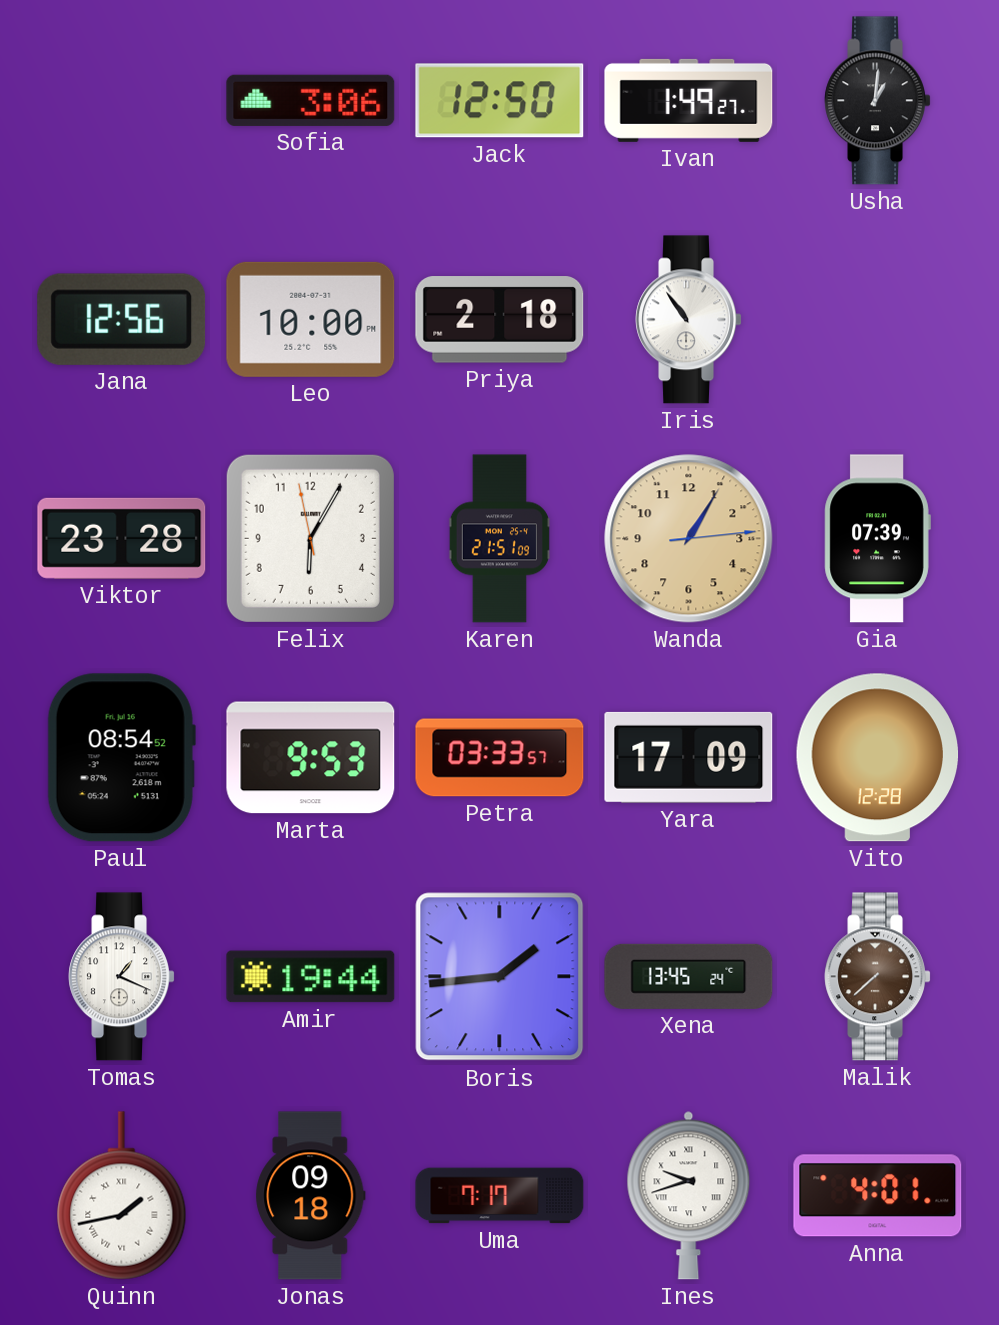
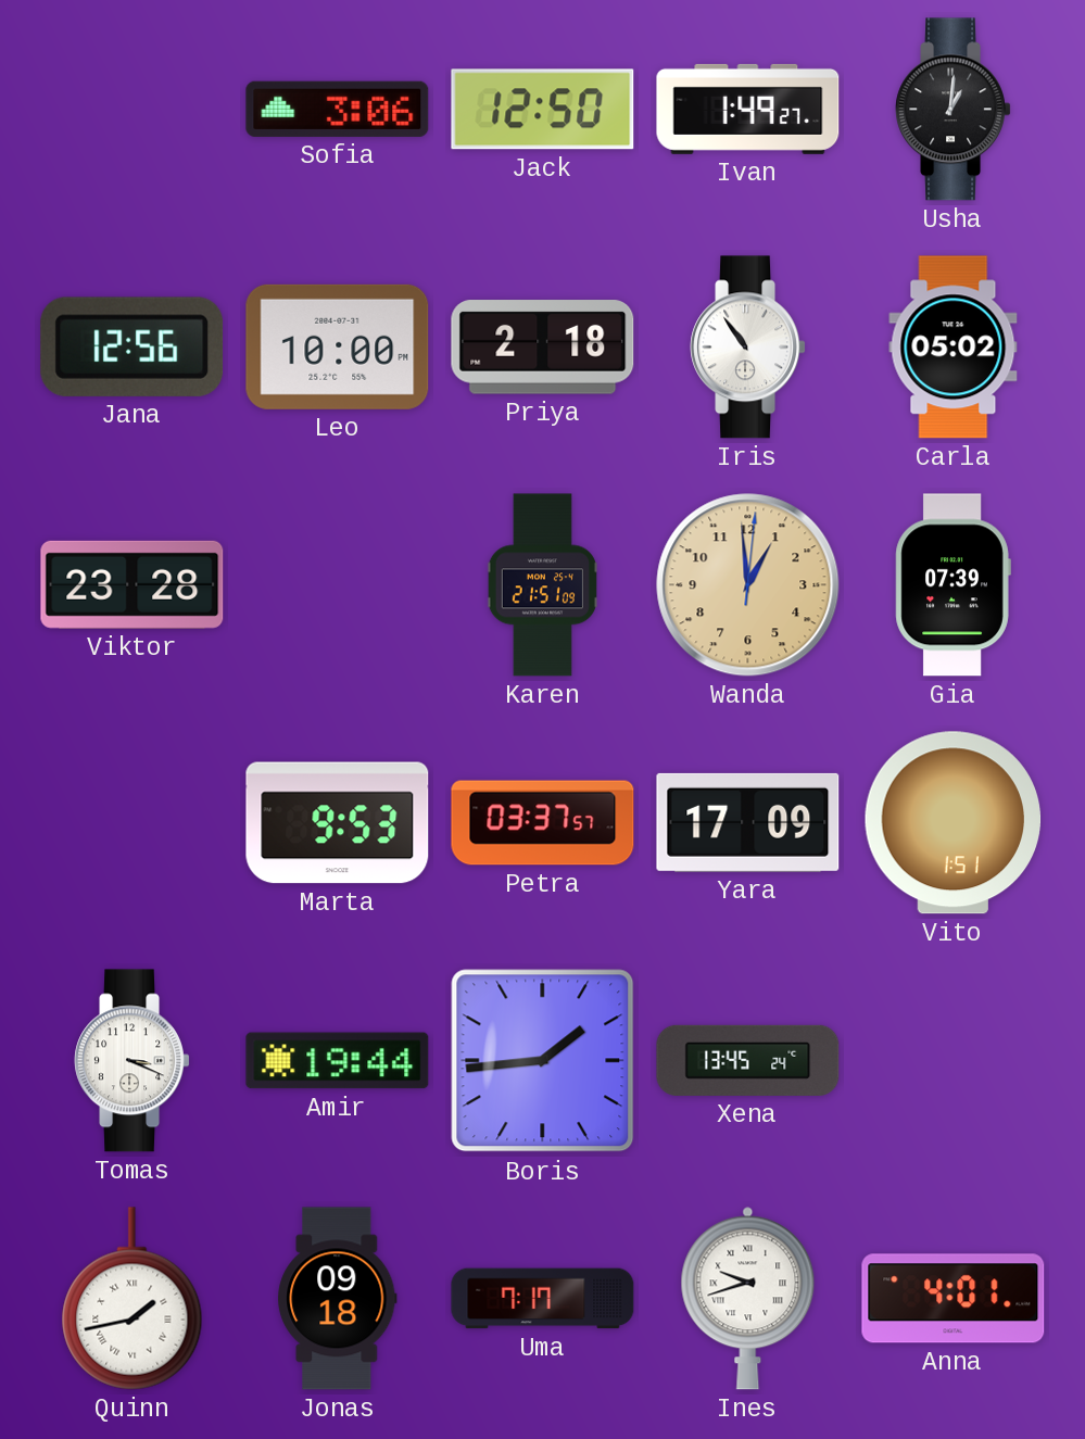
Carla: none -> 05:02 (954, 348)
Felix: 6:04 -> none (310, 538)
Wanda: 1:05 -> 12:59 (748, 585)
Paul: 08:54 -> none (121, 758)
Petra: 03:33 -> 03:37 (543, 823)
Vito: 12:28 -> 1:51 (954, 823)
Tomas: 1:19 -> 3:19 (131, 1061)
Malik: 7:38 -> none (877, 977)
